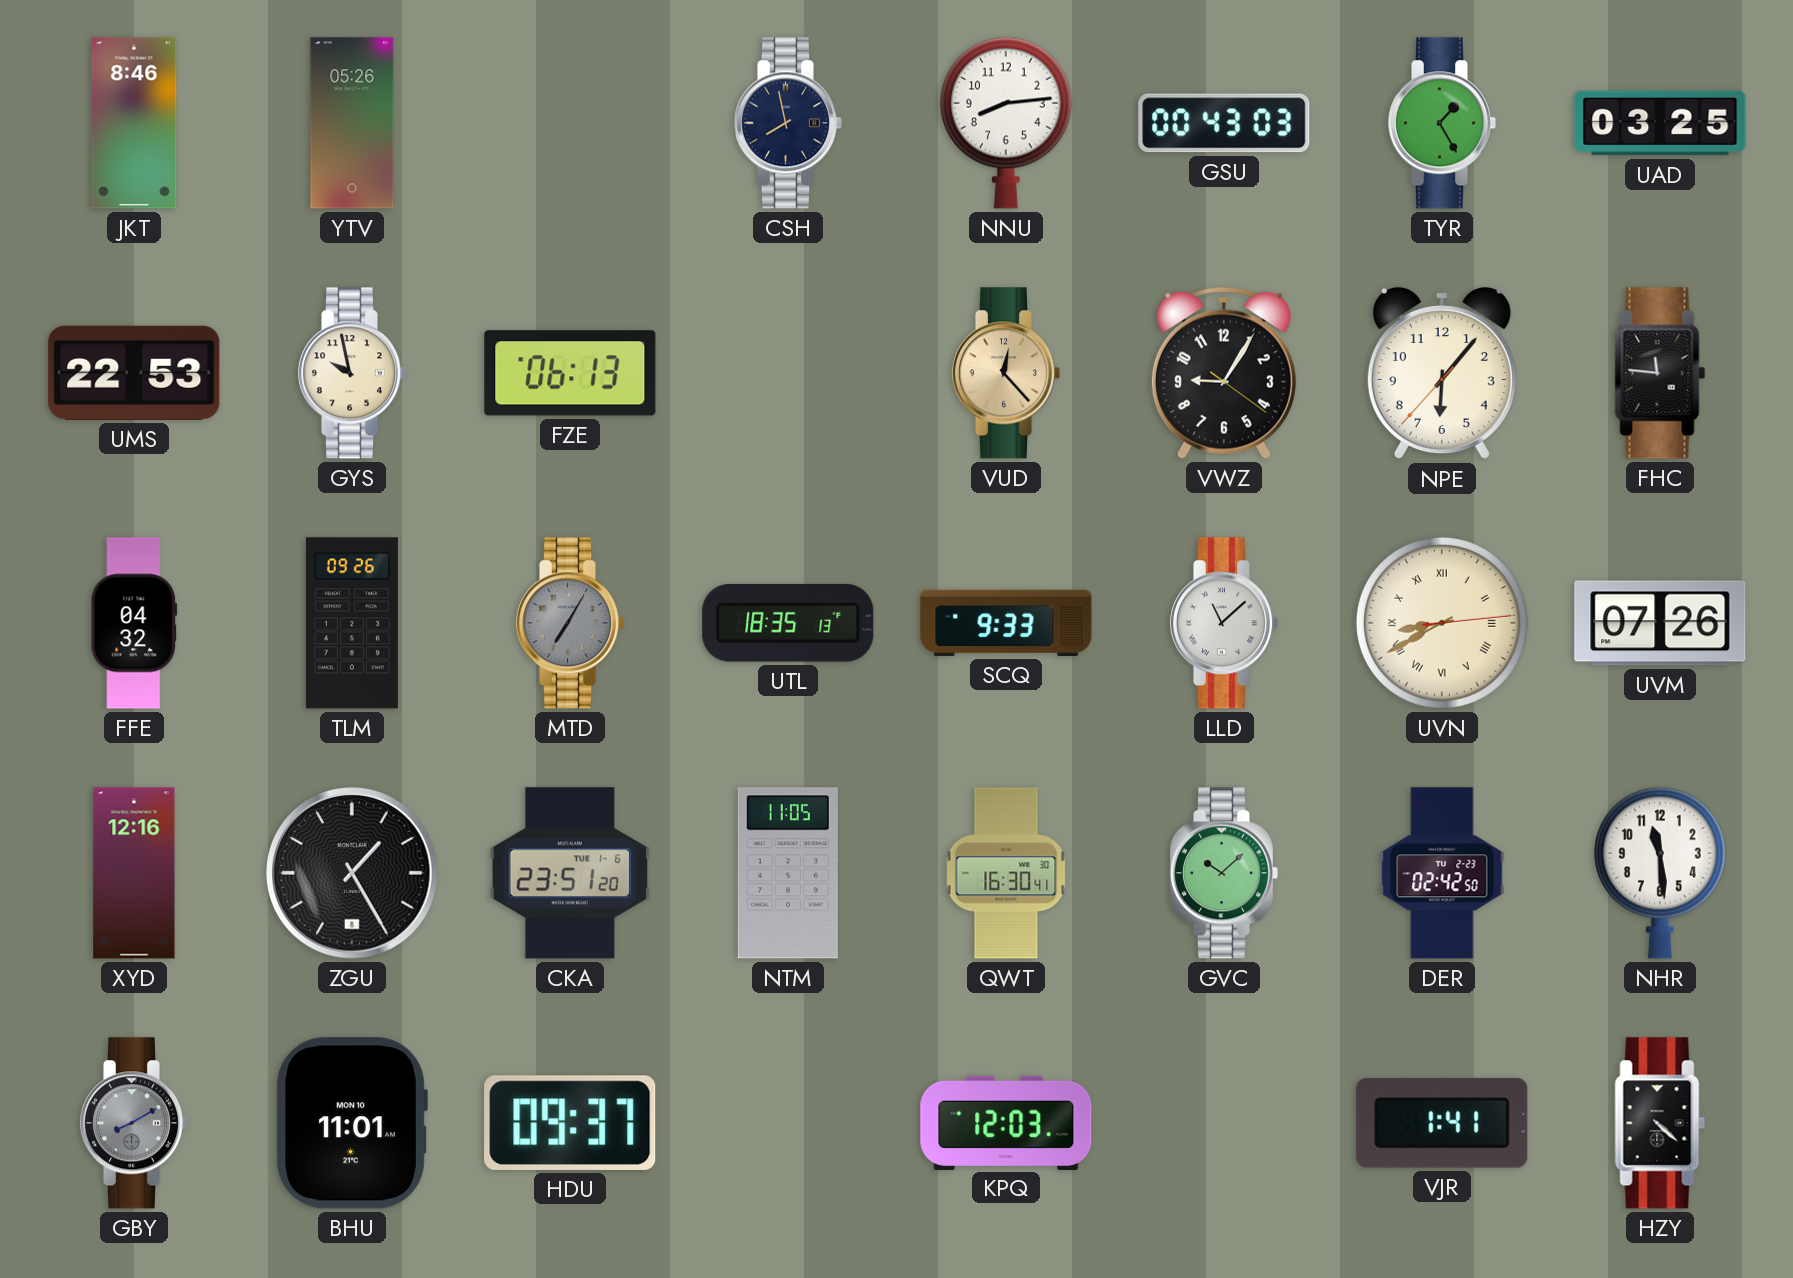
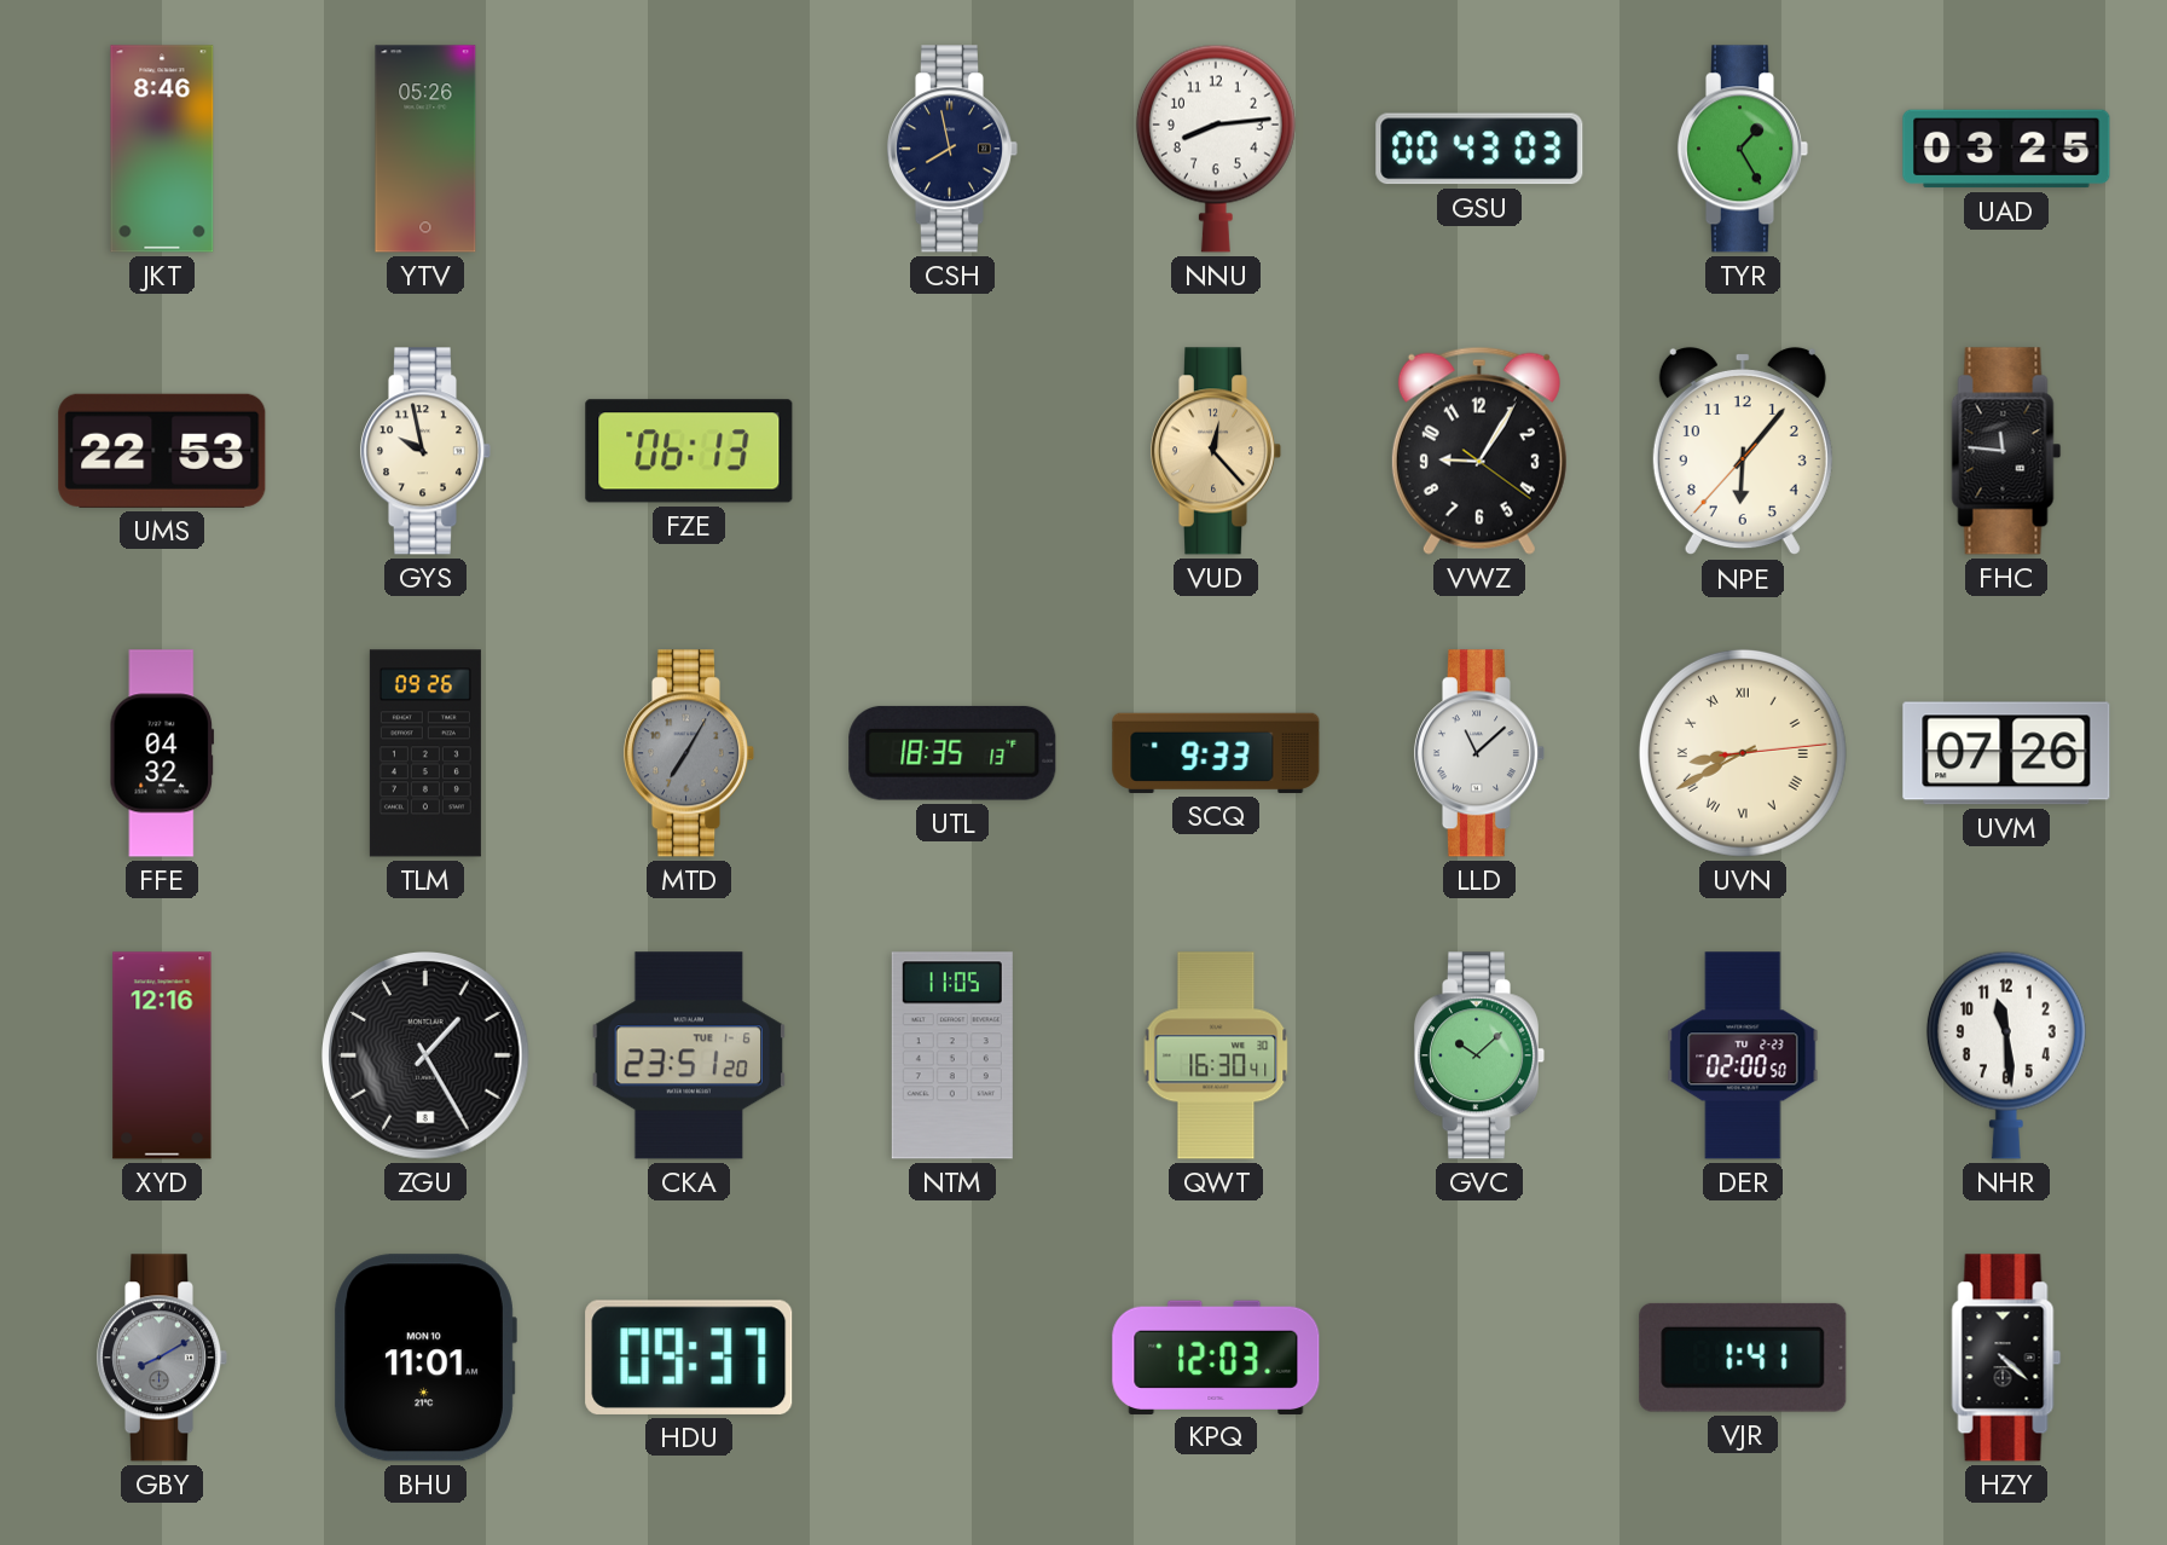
DER: 02:42 -> 02:00 (1743, 1055)
